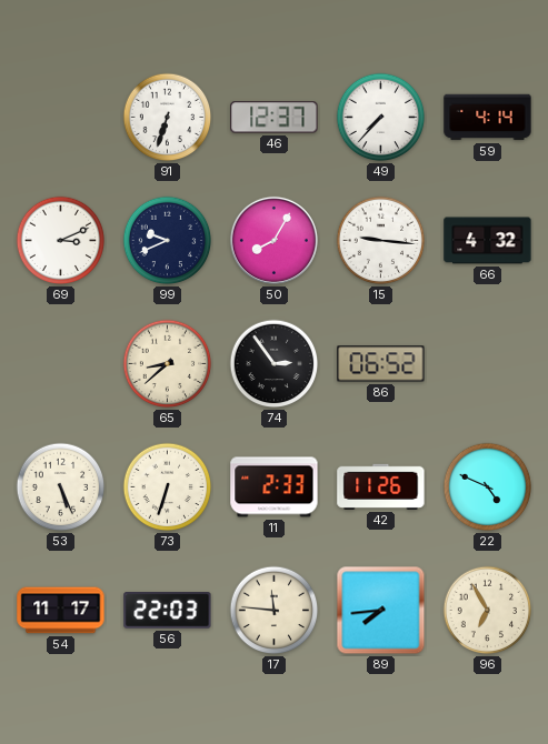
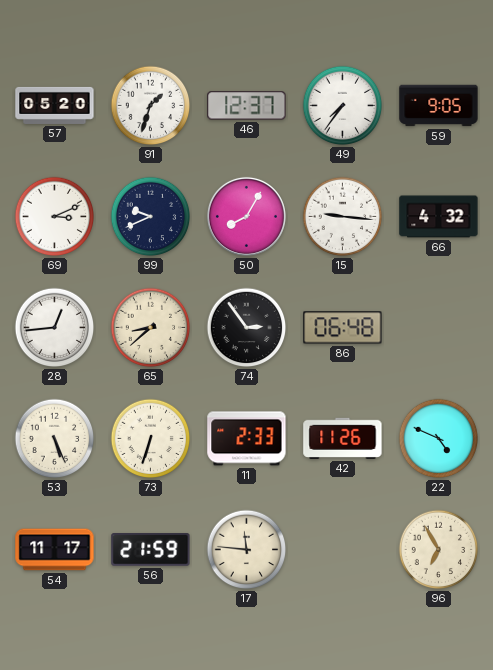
57: none -> 05:20 (55, 105)
91: 6:33 -> 1:33 (151, 106)
49: 7:37 -> 7:36 (343, 106)
59: 4:14 -> 9:05 (439, 106)
28: none -> 12:44 (55, 328)
86: 06:52 -> 06:48 (343, 328)
56: 22:03 -> 21:59 (151, 550)
89: 7:44 -> none (381, 611)
